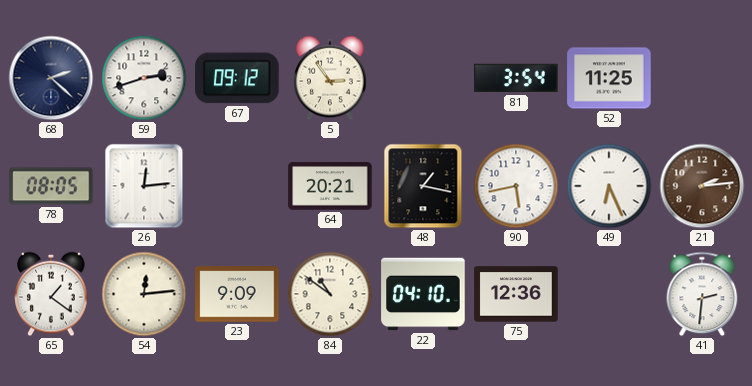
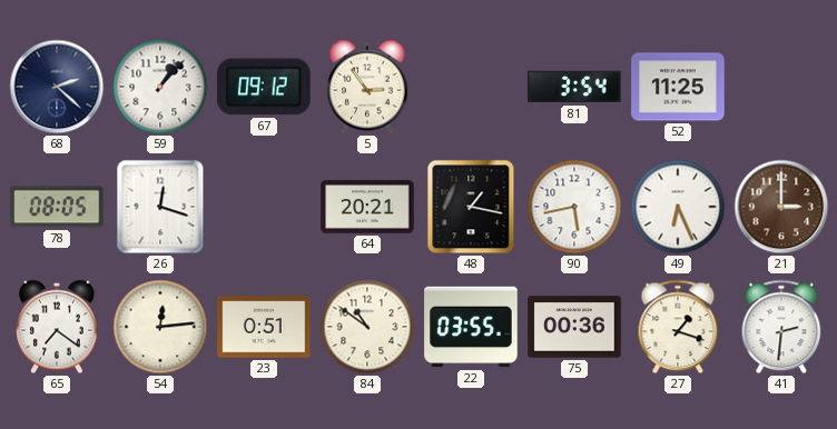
59: 2:42 -> 1:07 (160, 87)
26: 12:14 -> 12:18 (160, 207)
21: 2:14 -> 3:00 (781, 207)
65: 1:21 -> 7:21 (57, 327)
23: 9:09 -> 0:51 (264, 327)
22: 04:10 -> 03:55 (471, 327)
75: 12:36 -> 00:36 (574, 327)
27: none -> 1:18 (678, 327)
